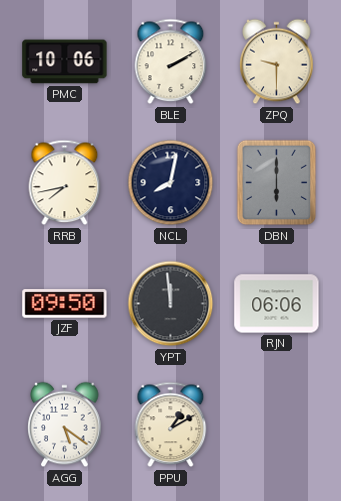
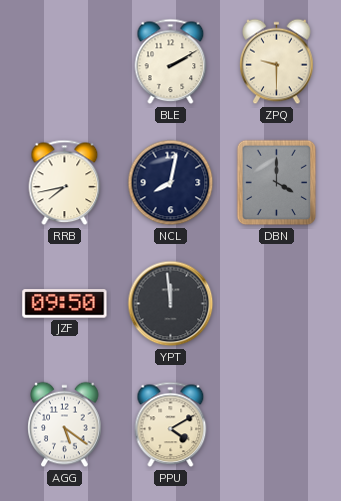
PMC: 10:06 -> none (65, 62)
DBN: 6:00 -> 4:00 (277, 183)
RJN: 06:06 -> none (277, 304)
PPU: 1:10 -> 4:10 (171, 425)
